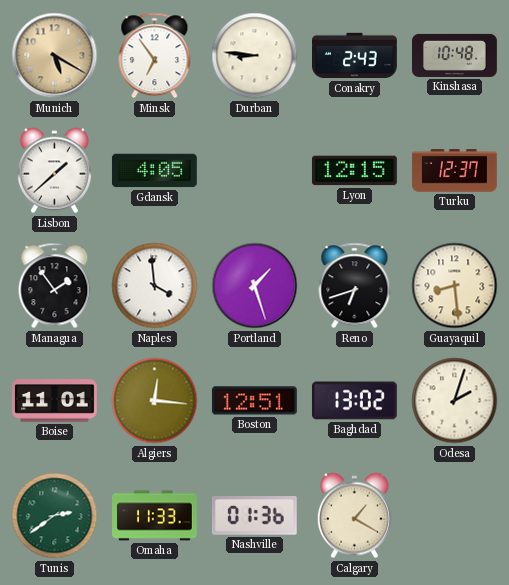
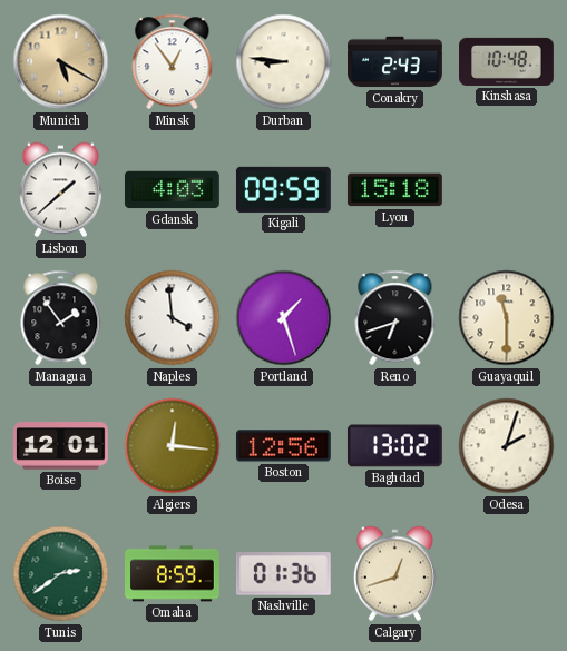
Minsk: 6:54 -> 12:54 (173, 62)
Gdansk: 4:05 -> 4:03 (172, 190)
Kigali: none -> 09:59 (283, 189)
Lyon: 12:15 -> 15:18 (394, 190)
Turku: 12:37 -> none (455, 171)
Guayaquil: 8:29 -> 11:30 (507, 318)
Boise: 11:01 -> 12:01 (61, 446)
Boston: 12:51 -> 12:56 (283, 446)
Omaha: 11:33 -> 8:59 (173, 574)
Calgary: 1:20 -> 12:42 (394, 574)
